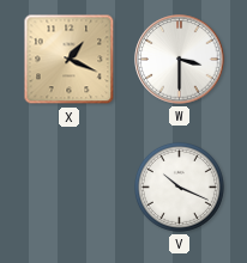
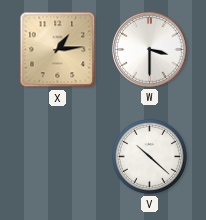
X: 1:19 -> 1:14 (58, 50)
V: 10:19 -> 10:22 (149, 156)
